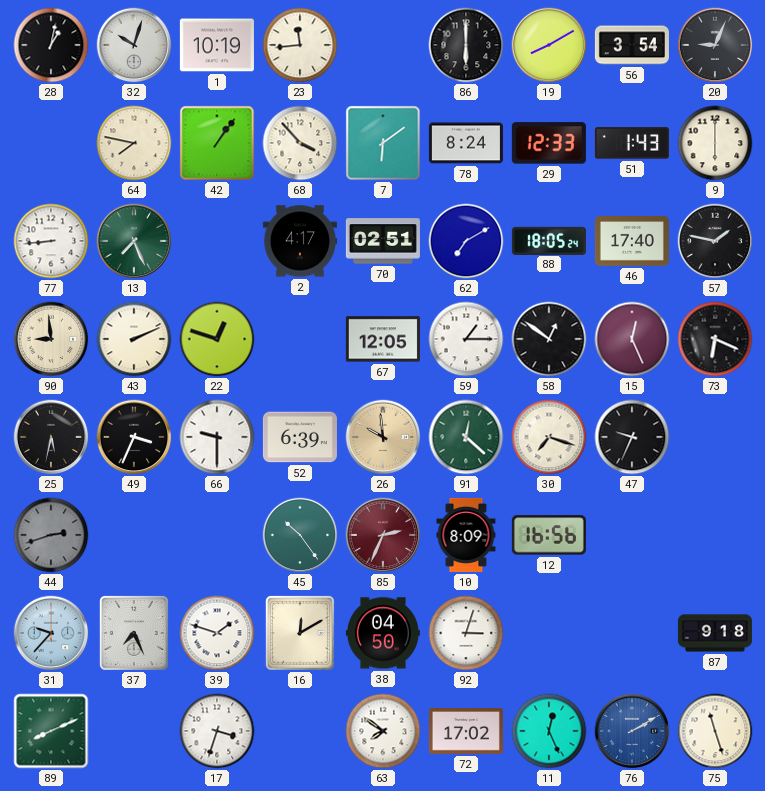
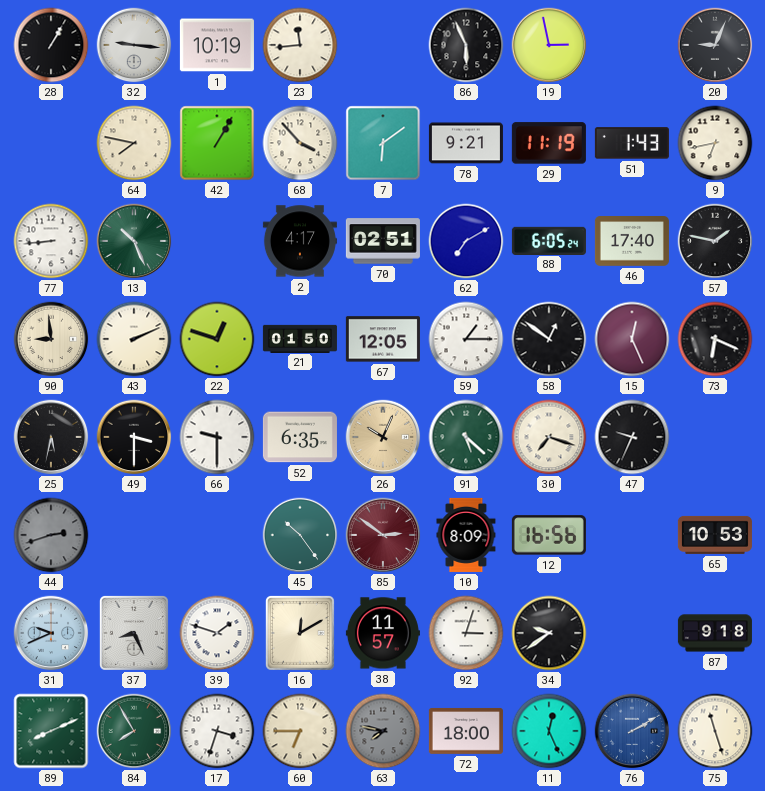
28: 1:02 -> 1:05 (51, 45)
32: 10:03 -> 9:16 (134, 45)
86: 6:00 -> 5:56 (466, 45)
19: 8:10 -> 2:58 (549, 45)
56: 3:54 -> none (632, 45)
42: 1:06 -> 1:05 (217, 143)
78: 8:24 -> 9:21 (466, 143)
29: 12:33 -> 11:19 (549, 143)
9: 6:00 -> 6:43 (715, 143)
13: 7:26 -> 10:26 (134, 241)
88: 18:05 -> 6:05 (549, 240)
21: none -> 01:50 (300, 338)
49: 3:34 -> 3:30 (134, 437)
52: 6:39 -> 6:35 (300, 437)
26: 9:59 -> 10:04 (383, 437)
91: 12:22 -> 5:22 (466, 437)
85: 2:34 -> 2:51 (383, 535)
65: none -> 10:53 (715, 535)
31: 9:37 -> 9:41 (51, 633)
37: 7:26 -> 8:26 (134, 633)
38: 04:50 -> 11:57 (383, 633)
34: none -> 9:39 (549, 633)
84: none -> 7:55 (134, 731)
60: none -> 6:45 (300, 731)
63: 7:51 -> 7:47 (383, 731)
63 dial: white -> grey (383, 731)
72: 17:02 -> 18:00 (466, 731)
